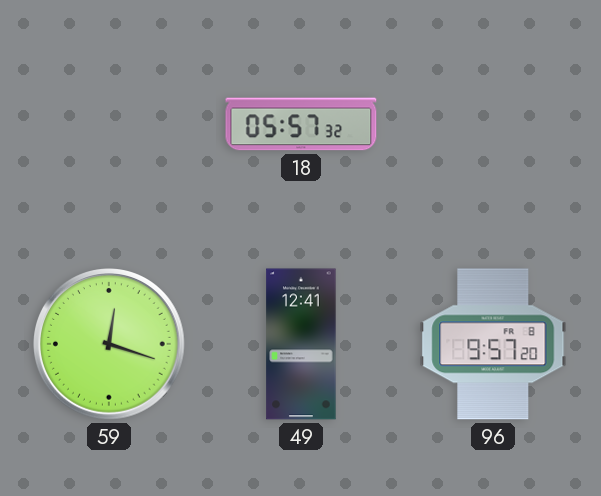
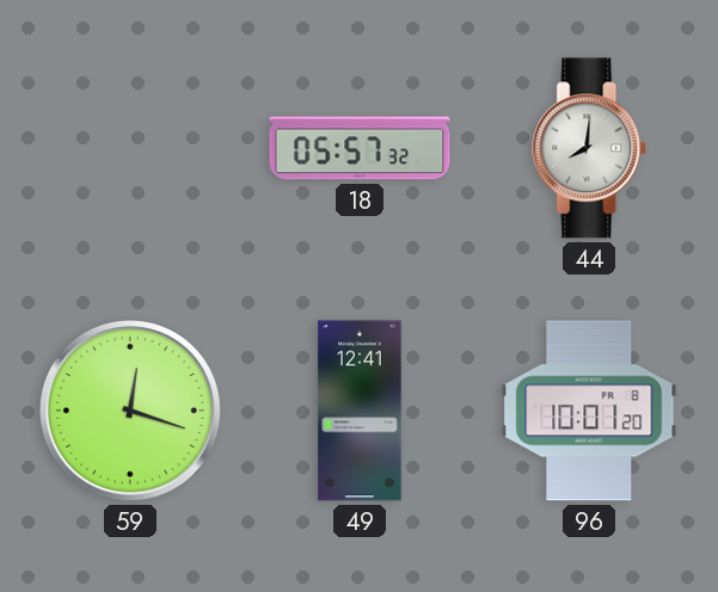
44: none -> 8:01 (590, 148)
96: 9:57 -> 10:01 (589, 411)
